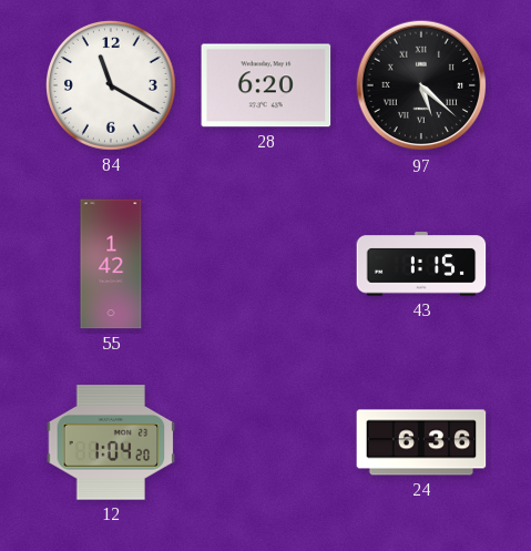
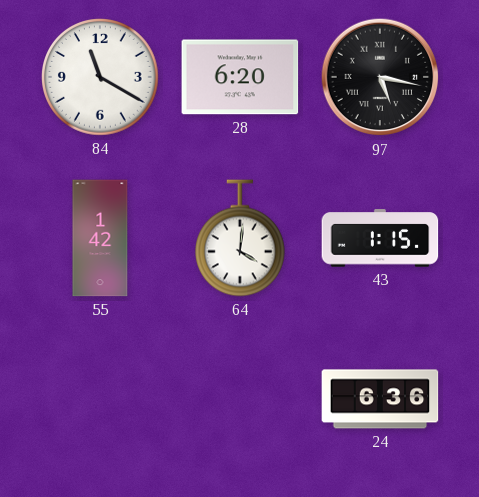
97: 5:22 -> 5:17 (380, 77)
64: none -> 4:01 (240, 238)
12: 1:04 -> none (111, 442)
